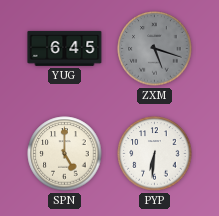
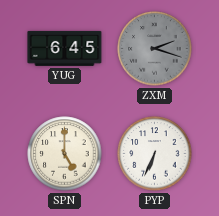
ZXM: 5:18 -> 2:18 (155, 49)
PYP: 6:31 -> 6:34 (155, 154)
